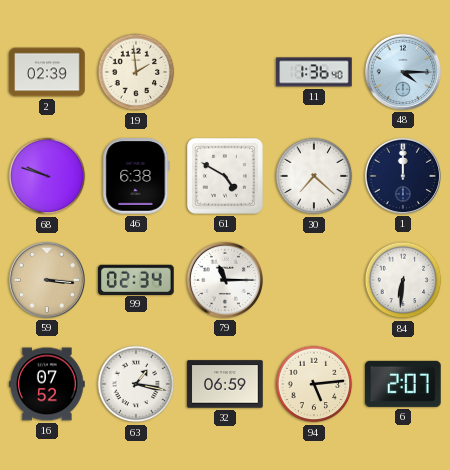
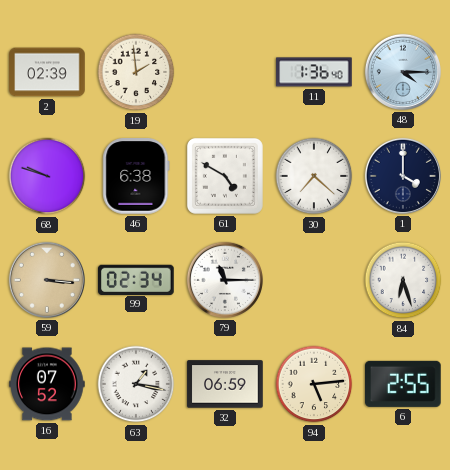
1: 12:00 -> 4:00 (403, 176)
84: 6:31 -> 6:27 (403, 280)
6: 2:07 -> 2:55 (404, 384)
